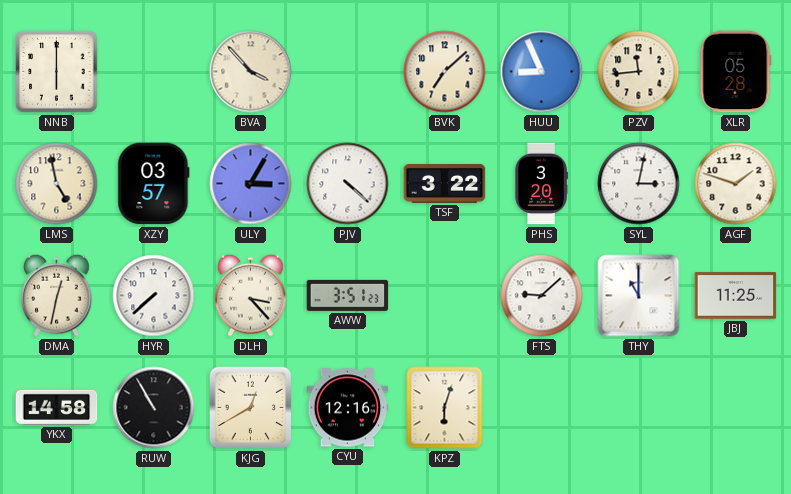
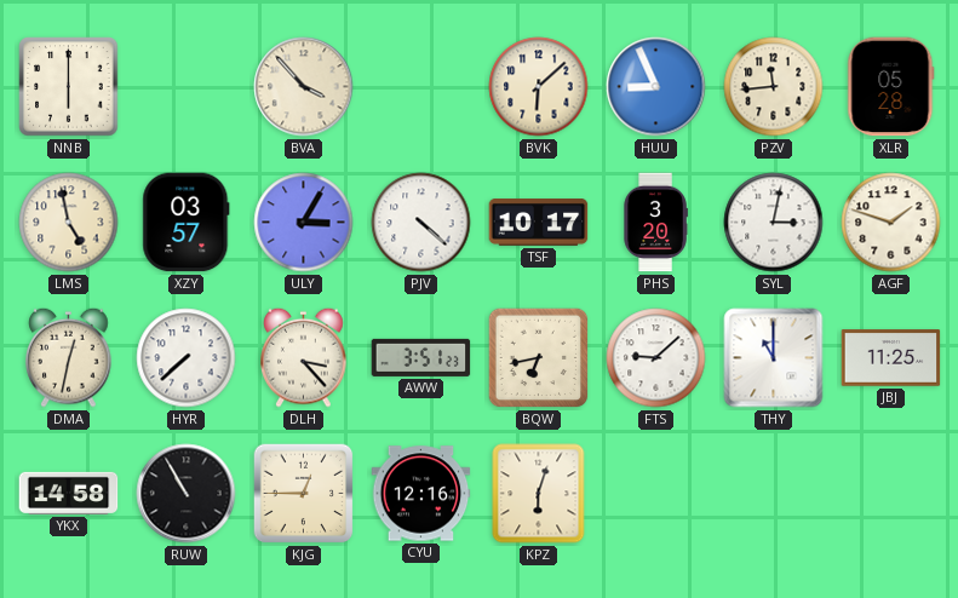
BVK: 7:08 -> 6:08 (539, 87)
TSF: 3:22 -> 10:17 (539, 223)
BQW: none -> 6:43 (539, 358)
KJG: 12:40 -> 12:45 (304, 494)
